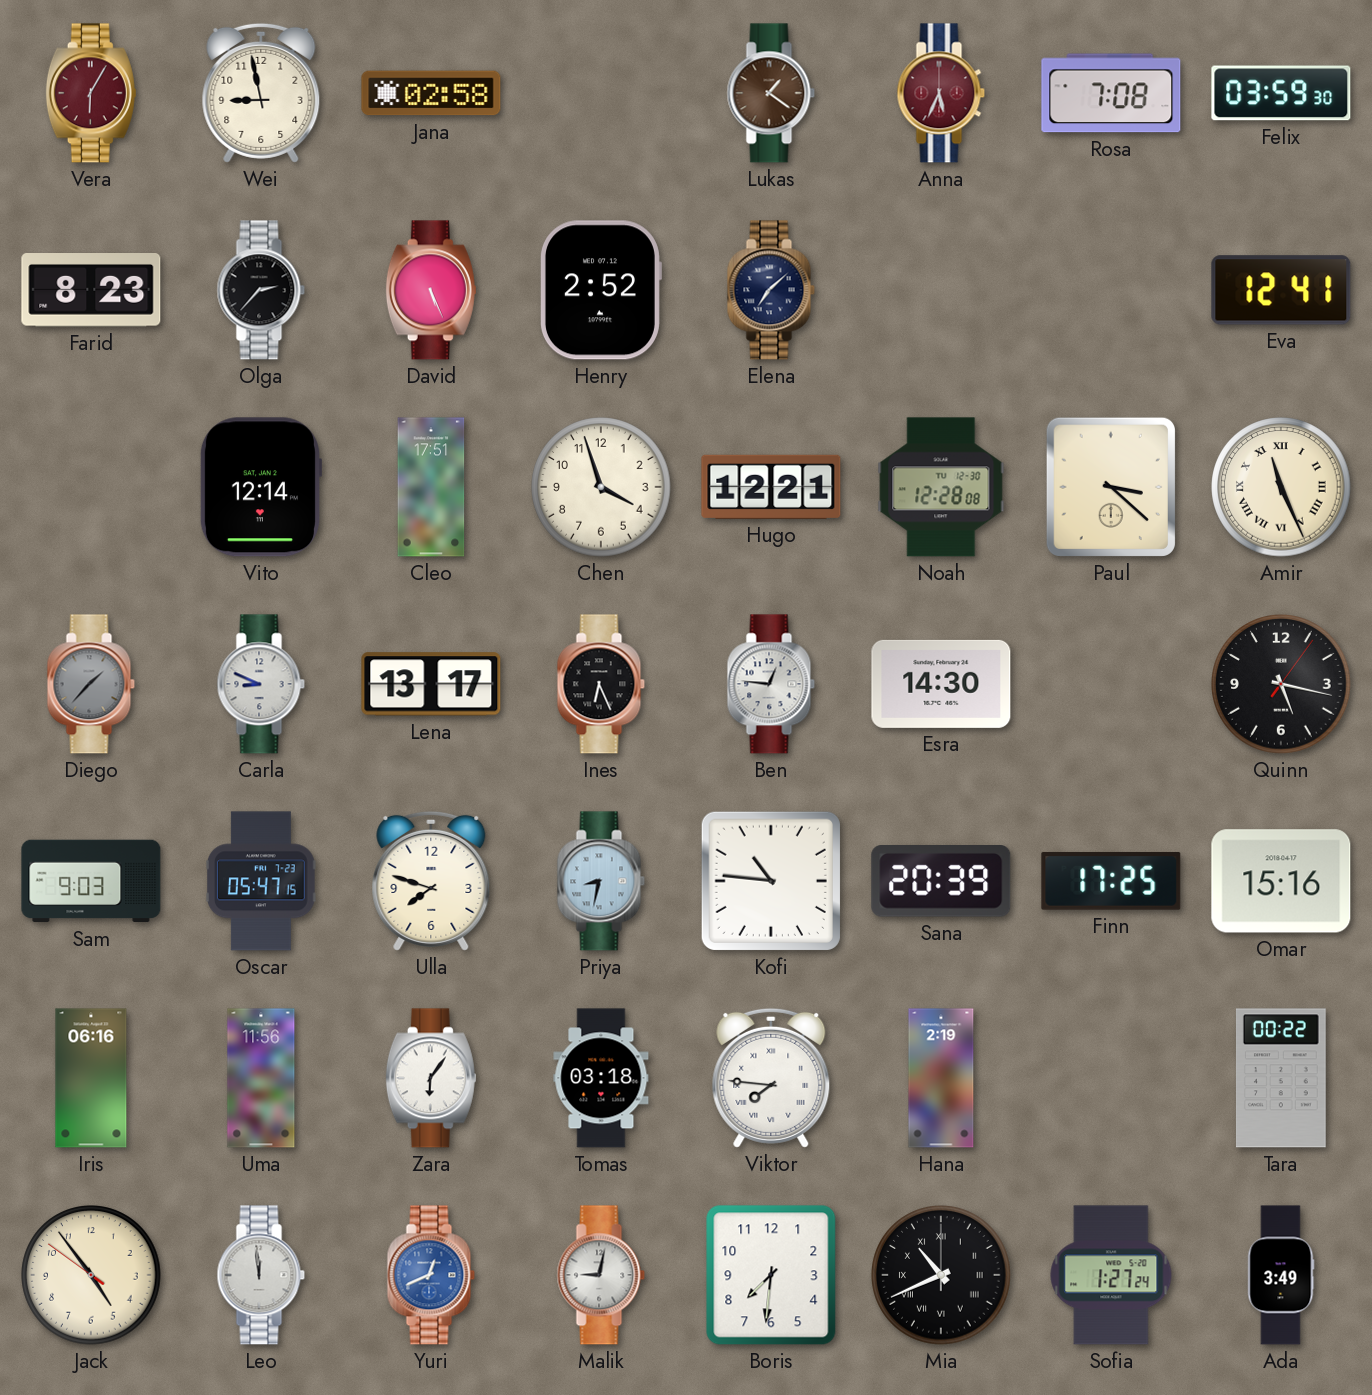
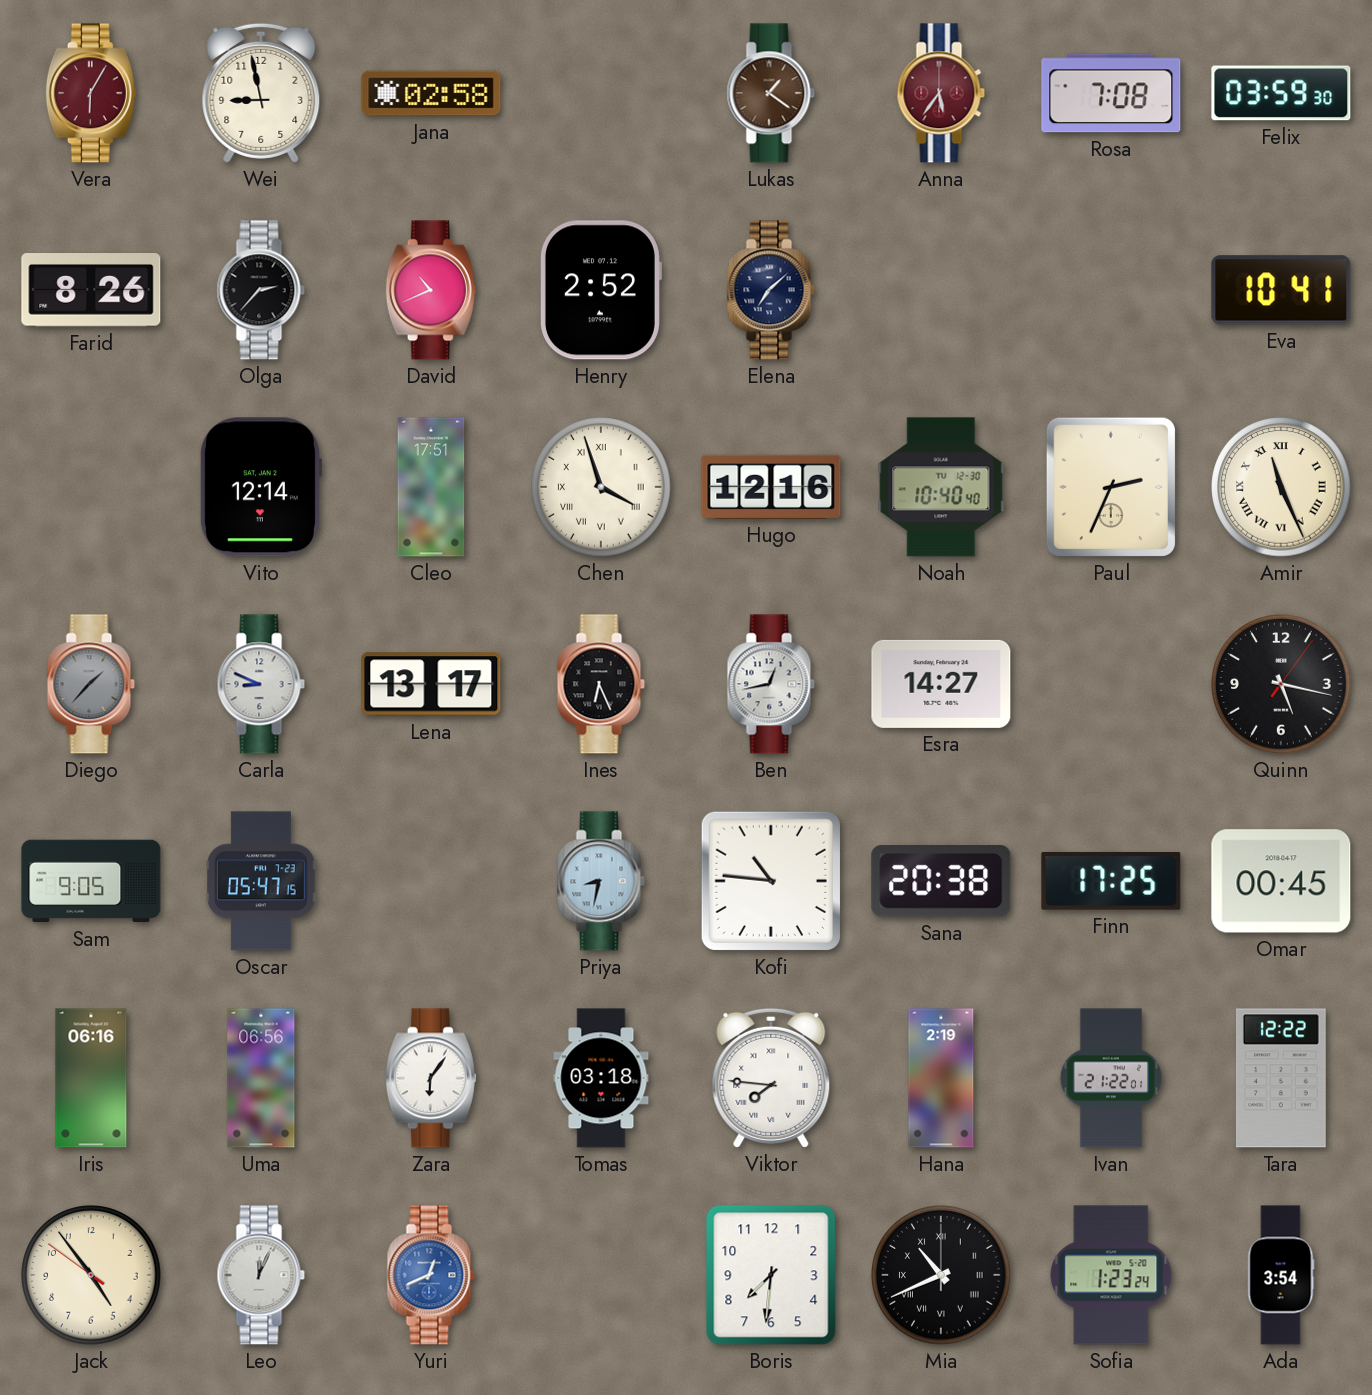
Anna: 5:34 -> 5:36 (941, 93)
Farid: 8:23 -> 8:26 (91, 291)
David: 5:26 -> 10:41 (431, 290)
Eva: 12:41 -> 10:41 (1281, 290)
Chen numerals: Arabic -> Roman (601, 487)
Hugo: 12:21 -> 12:16 (771, 487)
Noah: 12:28 -> 10:40 (941, 487)
Paul: 3:22 -> 2:34 (1111, 487)
Ben: 12:46 -> 12:43 (771, 684)
Esra: 14:30 -> 14:27 (941, 684)
Sam: 9:03 -> 9:05 (91, 881)
Ulla: 7:48 -> none (431, 881)
Sana: 20:39 -> 20:38 (941, 882)
Omar: 15:16 -> 00:45 (1281, 881)
Uma: 11:56 -> 06:56 (261, 1078)
Ivan: none -> 21:22 (1111, 1078)
Tara: 00:22 -> 12:22 (1281, 1078)
Leo: 11:59 -> 12:04 (261, 1275)
Malik: 9:02 -> none (601, 1275)
Sofia: 1:27 -> 1:23 (1111, 1275)
Ada: 3:49 -> 3:54 (1281, 1275)
